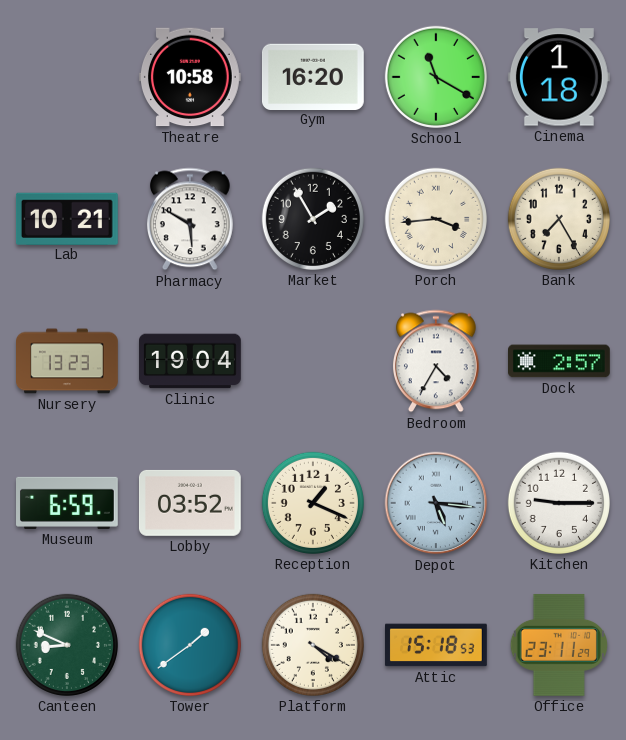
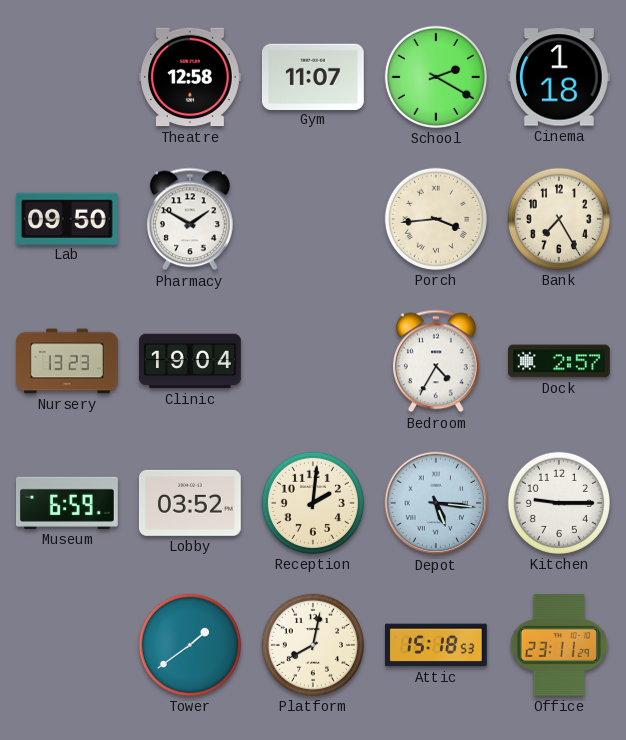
Theatre: 10:58 -> 12:58 (190, 77)
Gym: 16:20 -> 11:07 (313, 76)
School: 11:20 -> 2:20 (436, 77)
Lab: 10:21 -> 09:50 (67, 218)
Pharmacy: 5:50 -> 1:50 (190, 219)
Market: 1:55 -> none (313, 219)
Reception: 1:19 -> 2:01 (313, 503)
Canteen: 8:49 -> none (67, 645)
Platform: 4:20 -> 8:02 (313, 645)
